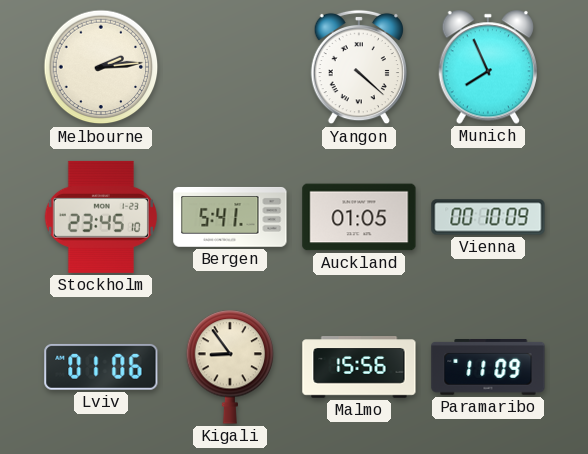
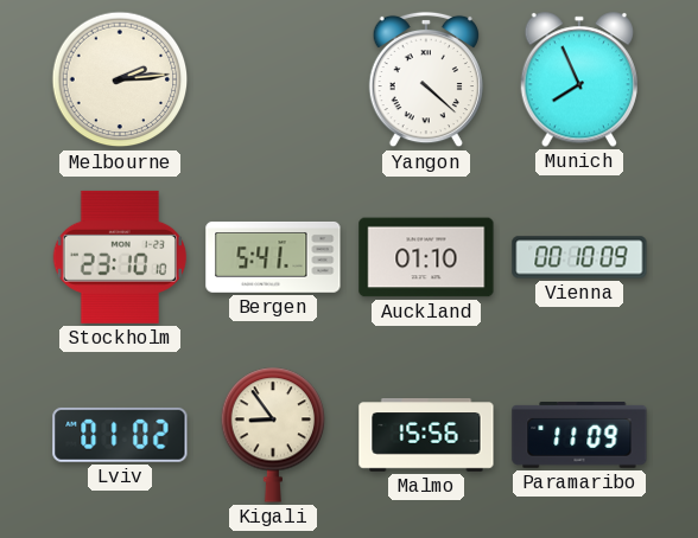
Stockholm: 23:45 -> 23:10 (120, 257)
Auckland: 01:05 -> 01:10 (426, 257)
Lviv: 01:06 -> 01:02 (120, 435)
